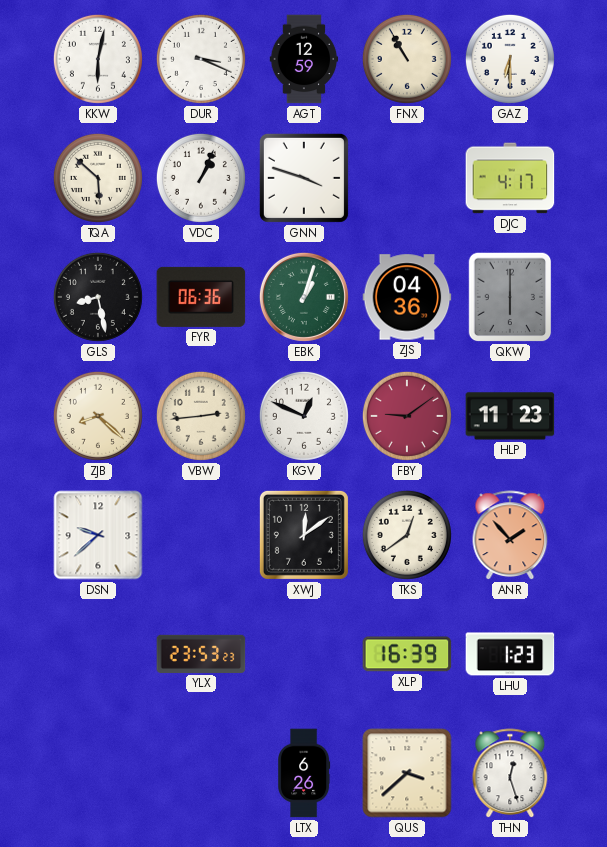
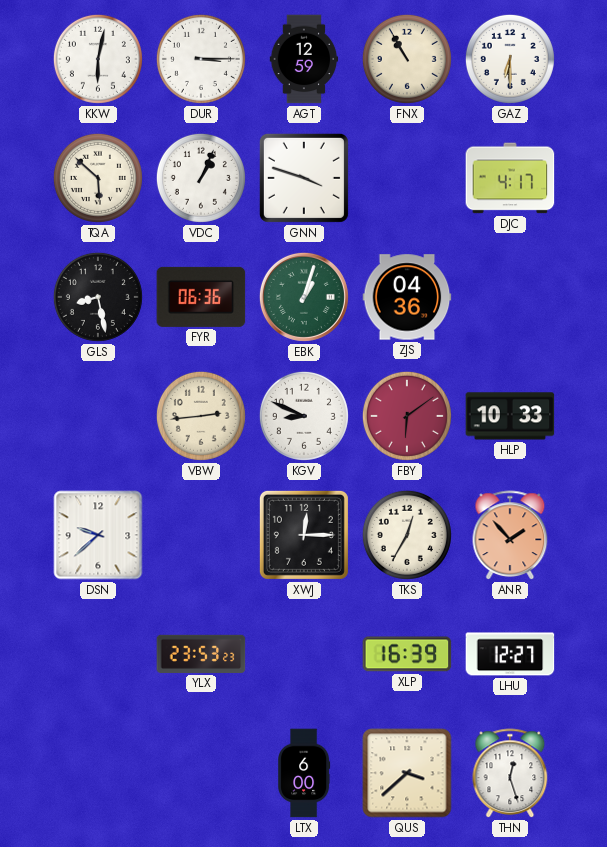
DUR: 3:19 -> 3:15 (201, 59)
QKW: 6:00 -> none (510, 297)
ZJB: 8:22 -> none (98, 416)
KGV: 12:49 -> 8:49 (304, 416)
FBY: 9:09 -> 6:09 (407, 416)
HLP: 11:23 -> 10:33 (510, 416)
XWJ: 12:09 -> 12:15 (304, 535)
TKS: 12:39 -> 12:35 (407, 535)
LHU: 1:23 -> 12:27 (510, 654)
LTX: 6:26 -> 6:00 (304, 773)
